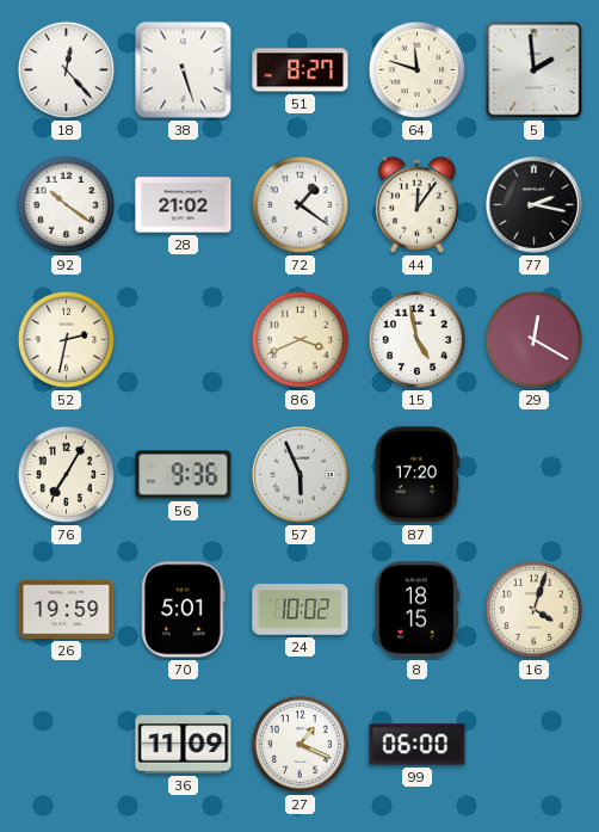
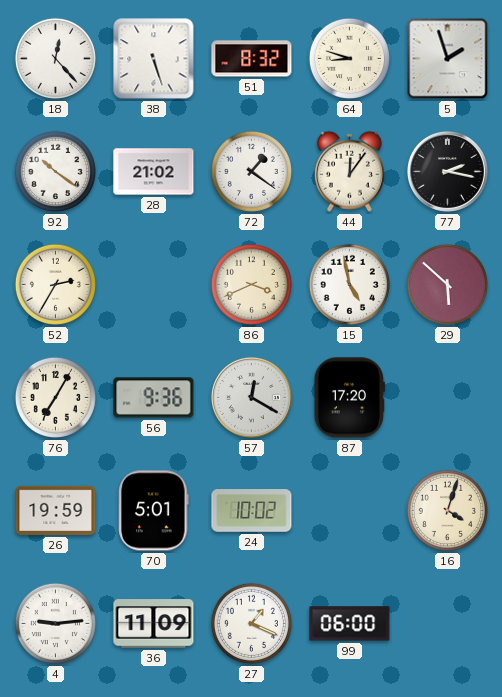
51: 8:27 -> 8:32 (252, 59)
64: 11:48 -> 8:48 (349, 58)
5: 1:59 -> 1:57 (448, 59)
52: 2:32 -> 2:35 (55, 284)
29: 12:20 -> 5:52 (447, 284)
57: 5:56 -> 12:20 (251, 397)
8: 18:15 -> none (416, 610)
4: none -> 9:14 (55, 623)
